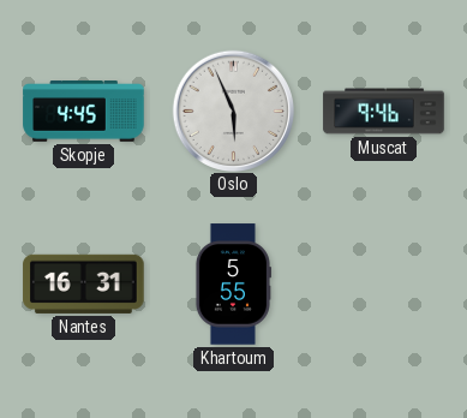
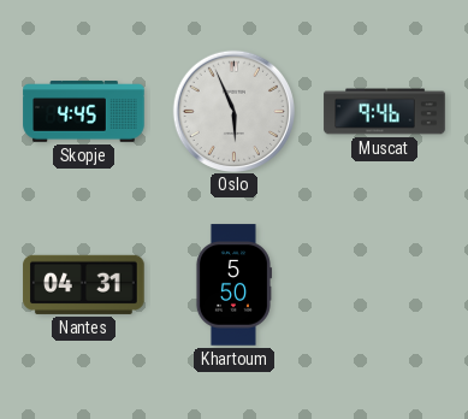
Nantes: 16:31 -> 04:31 (84, 284)
Khartoum: 5:55 -> 5:50 (233, 285)
